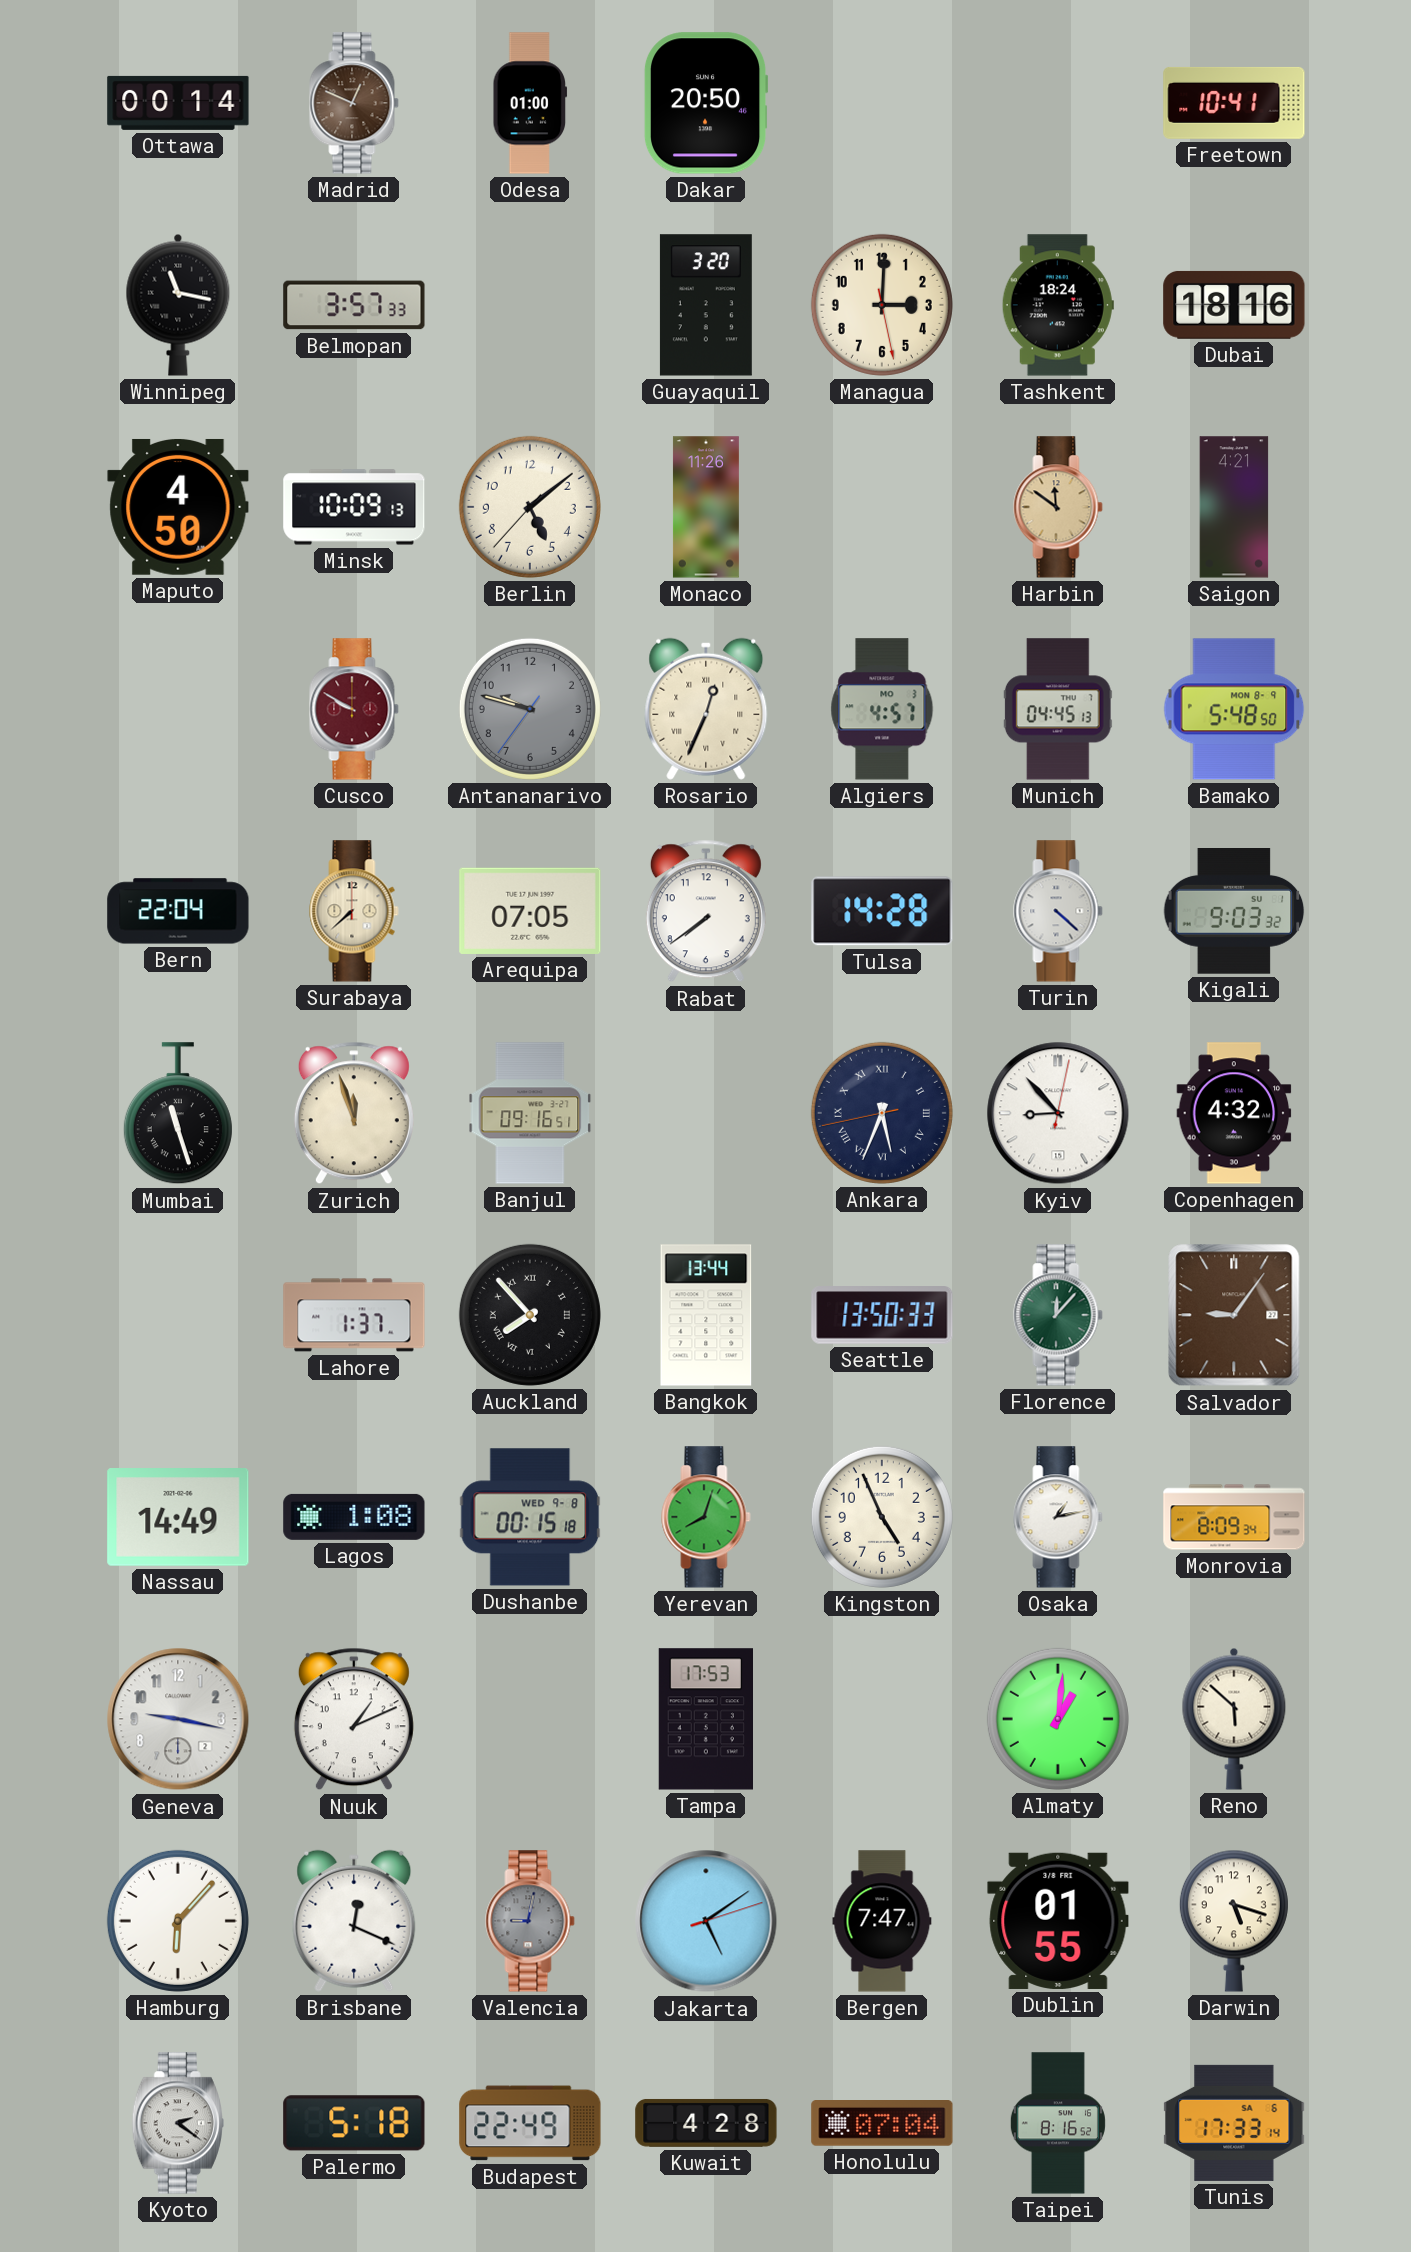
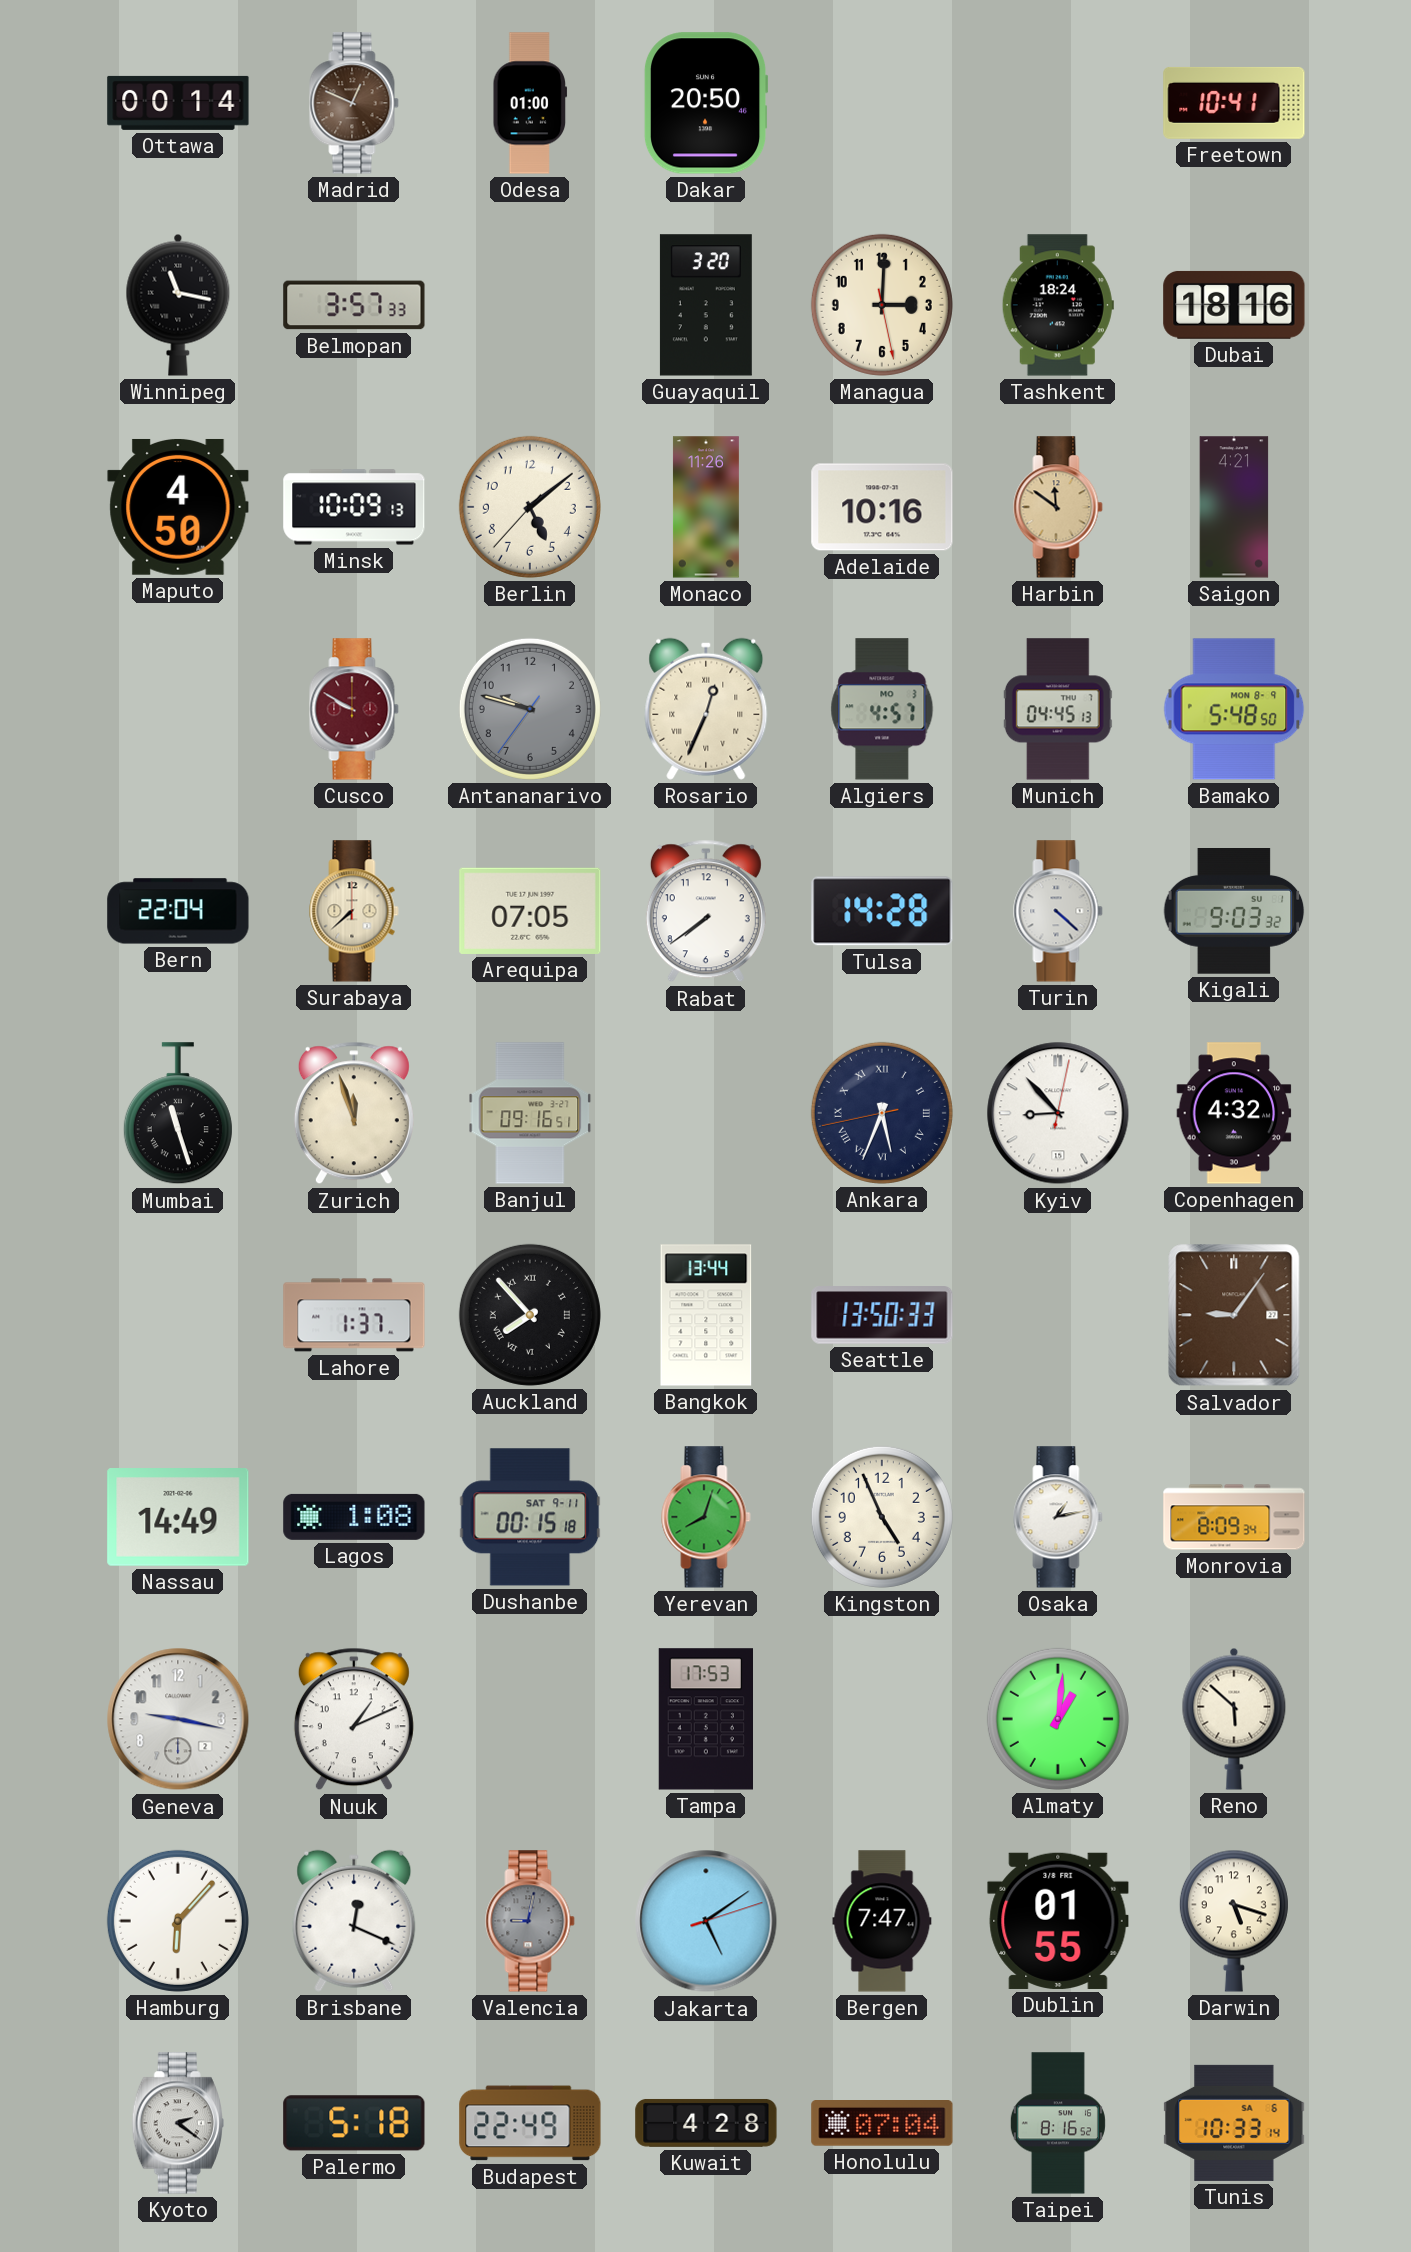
Adelaide: none -> 10:16 (882, 507)
Florence: 12:07 -> none (1058, 1315)
Dushanbe date: WED 9-8 -> SAT 9-11 (530, 1517)
Tunis: 17:33 -> 10:33 (1234, 2123)
